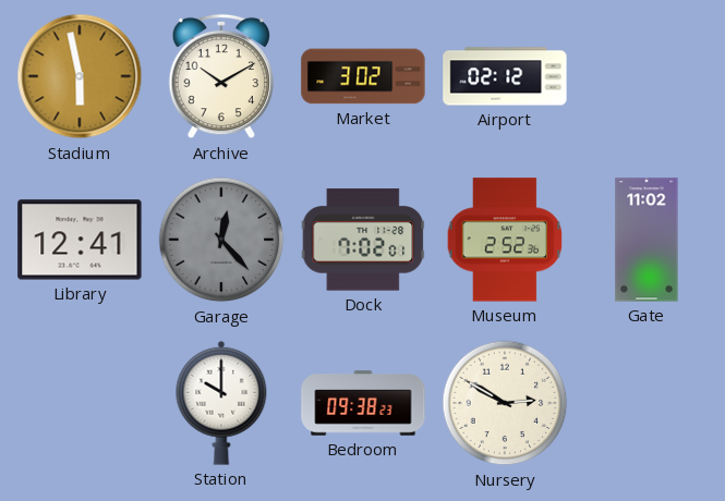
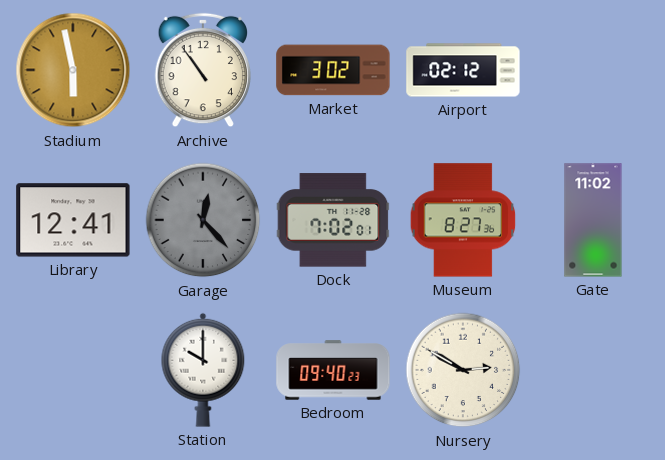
Archive: 10:10 -> 10:54 (202, 70)
Museum: 2:52 -> 8:27 (463, 220)
Bedroom: 09:38 -> 09:40 (333, 370)
